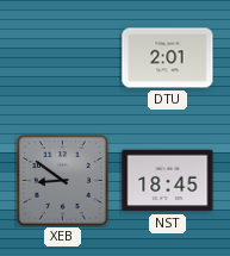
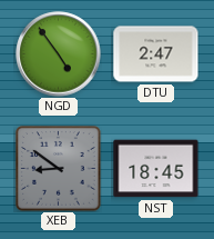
NGD: none -> 4:54 (59, 54)
DTU: 2:01 -> 2:47 (156, 54)
